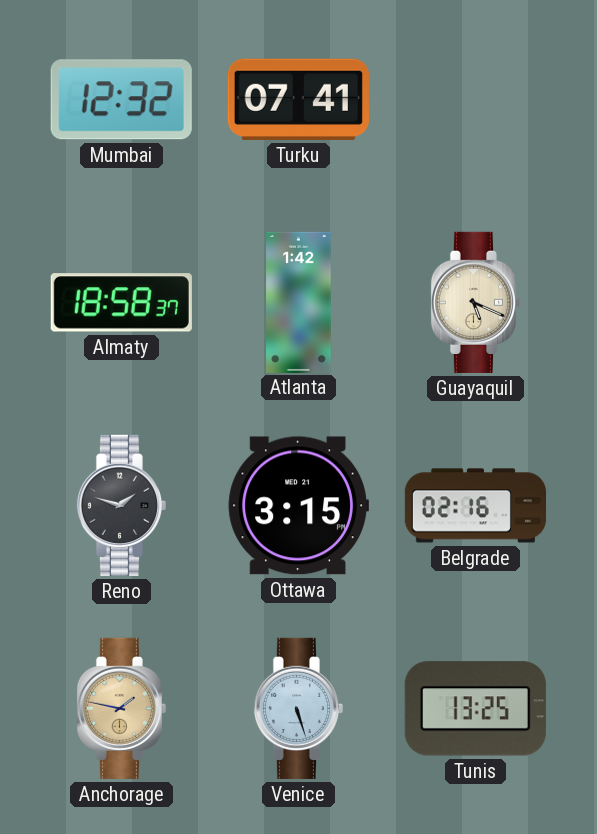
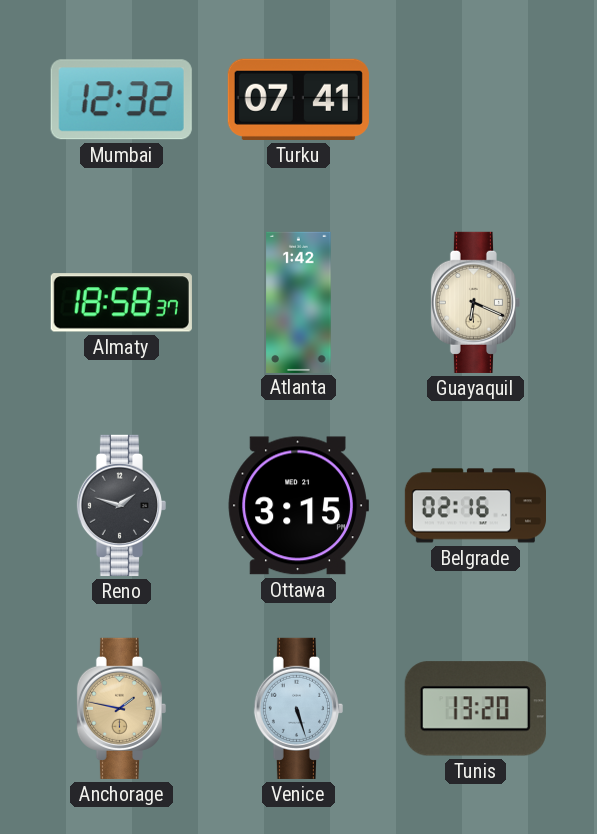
Guayaquil: 5:19 -> 6:19 (475, 302)
Tunis: 13:25 -> 13:20 (475, 709)
